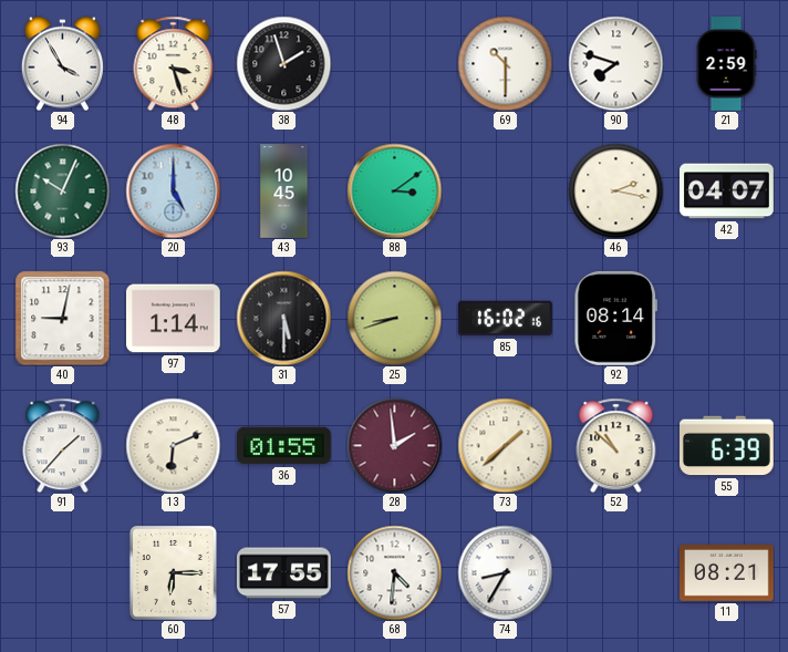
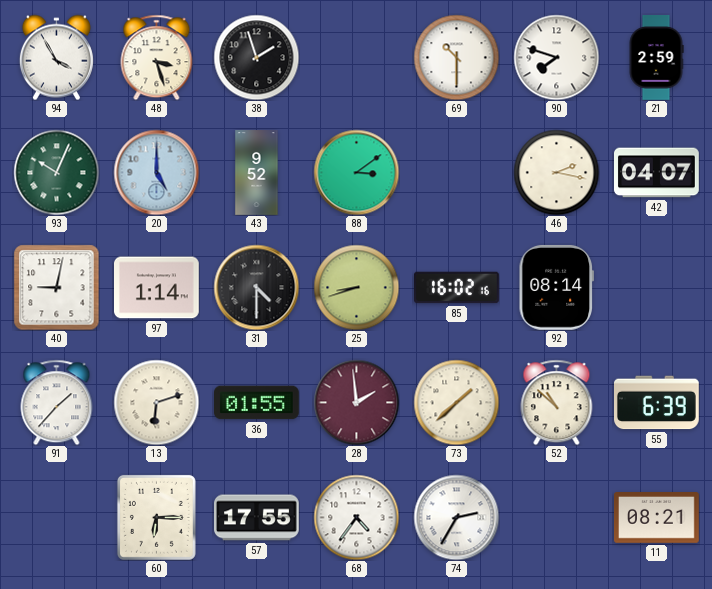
43: 10:45 -> 9:52 (257, 173)
31: 5:30 -> 4:30 (256, 287)
13: 6:11 -> 6:12 (156, 402)
68: 4:31 -> 4:36 (356, 517)
74: 8:35 -> 2:35 (456, 517)
